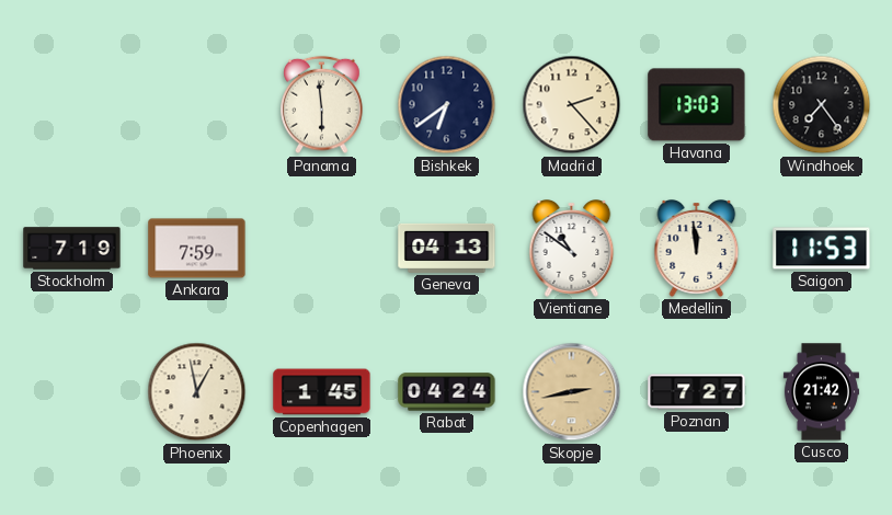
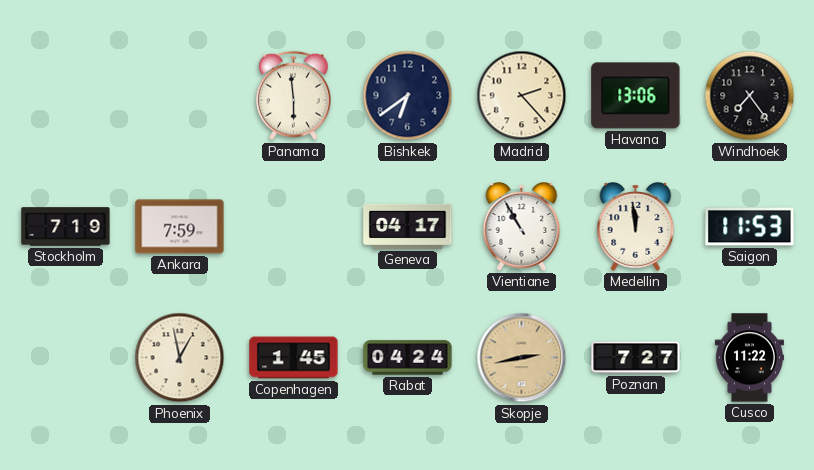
Havana: 13:03 -> 13:06 (636, 96)
Geneva: 04:13 -> 04:17 (408, 226)
Vientiane: 10:51 -> 10:55 (522, 227)
Cusco: 21:42 -> 11:22 (749, 358)
